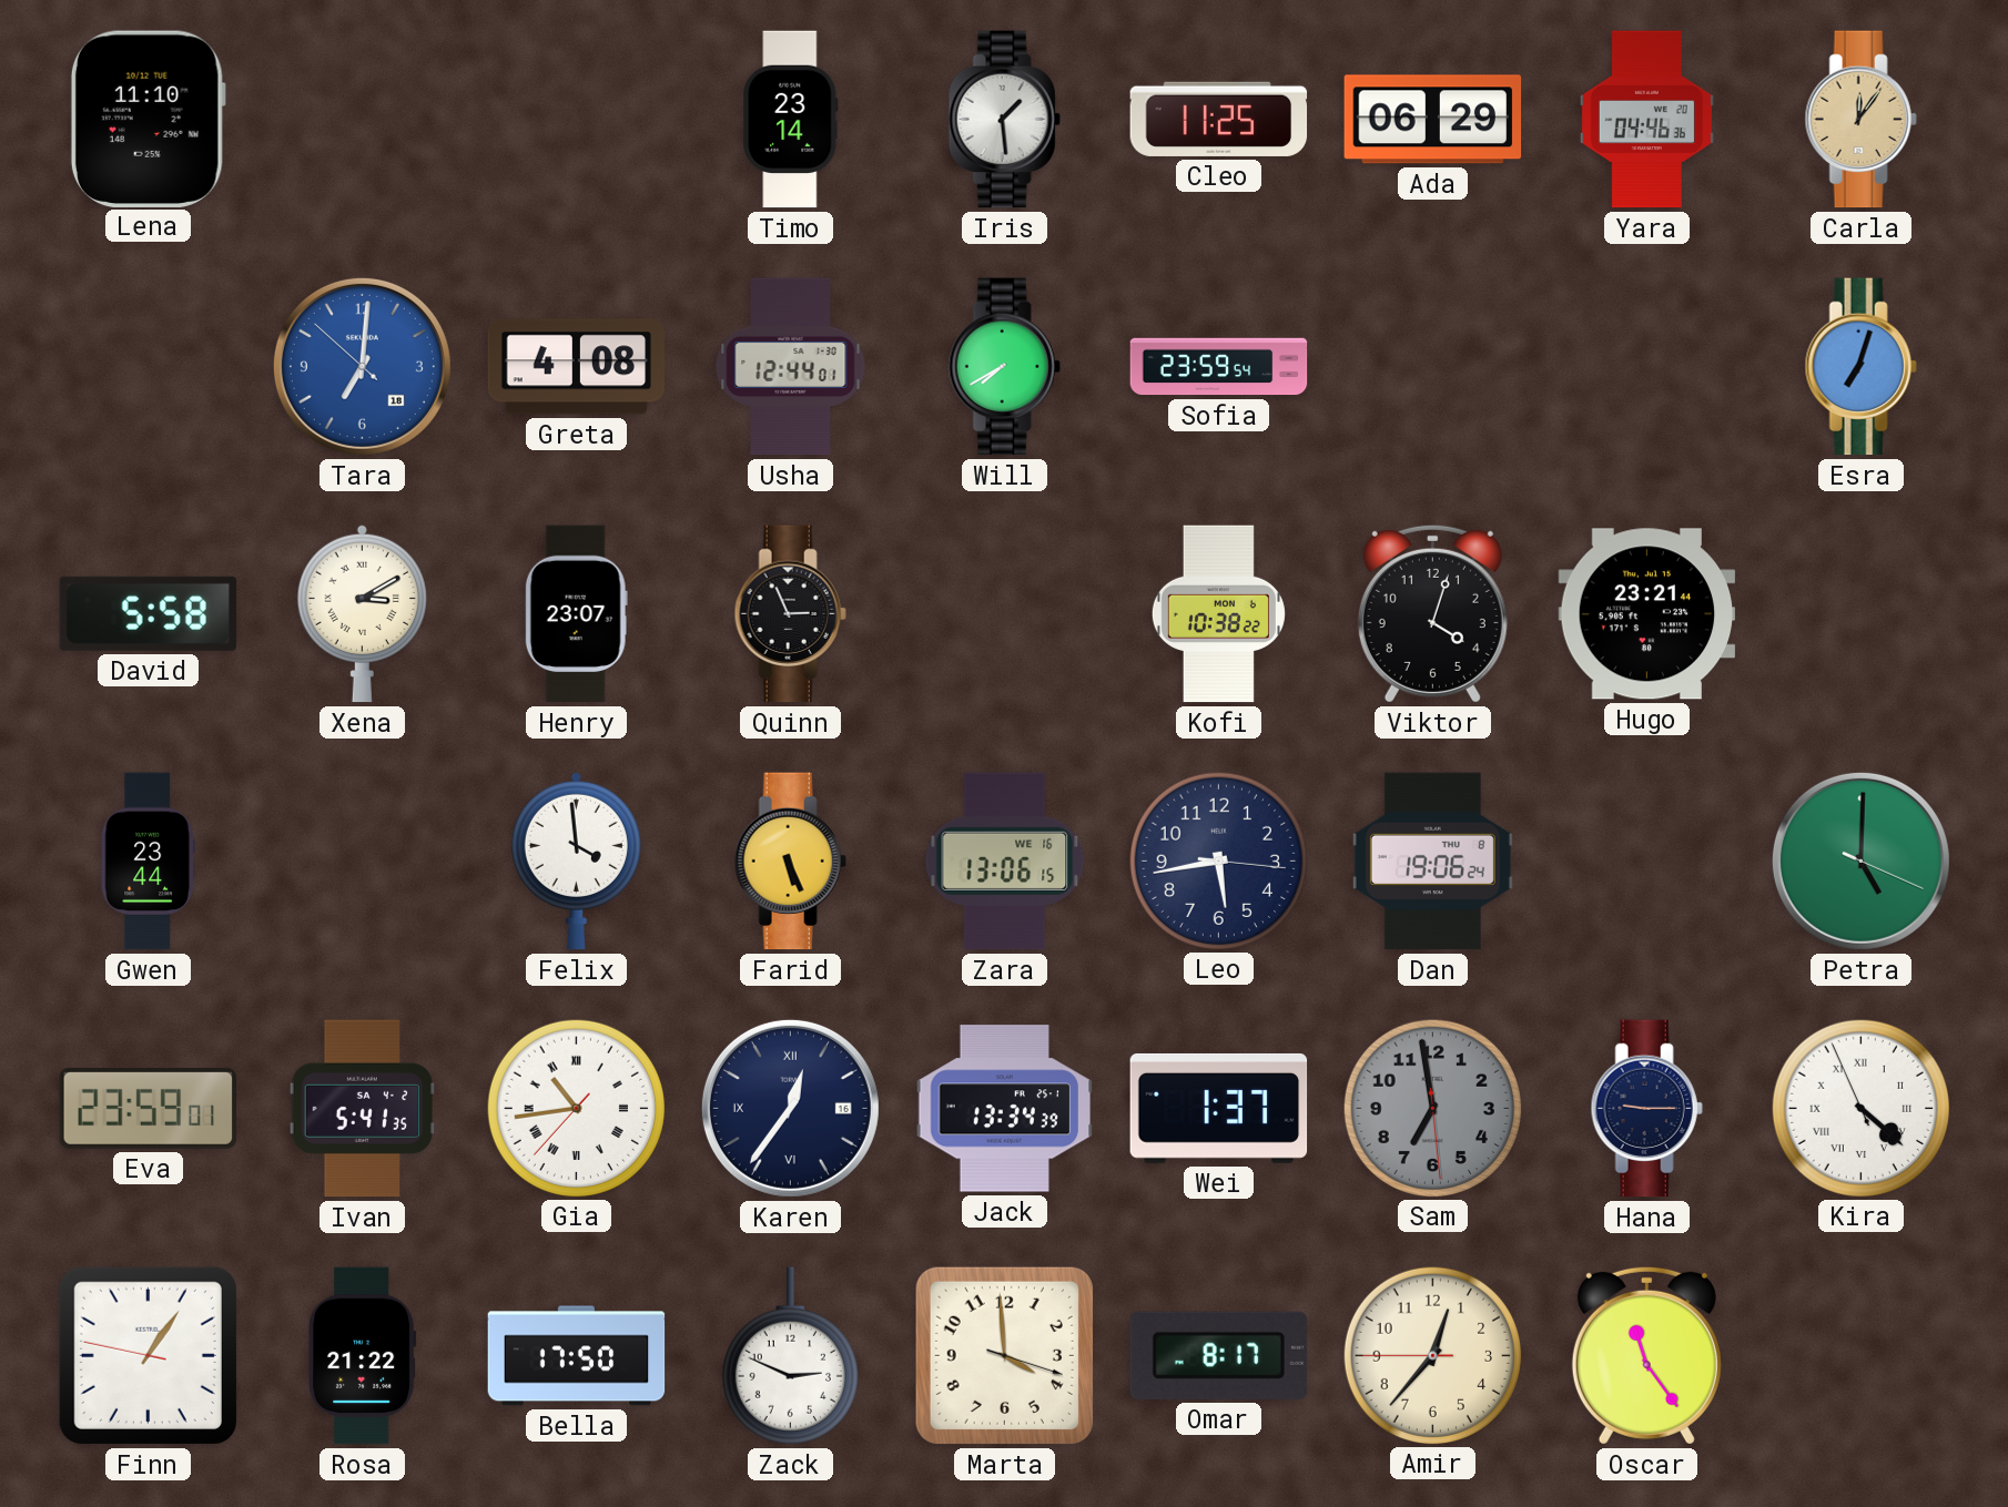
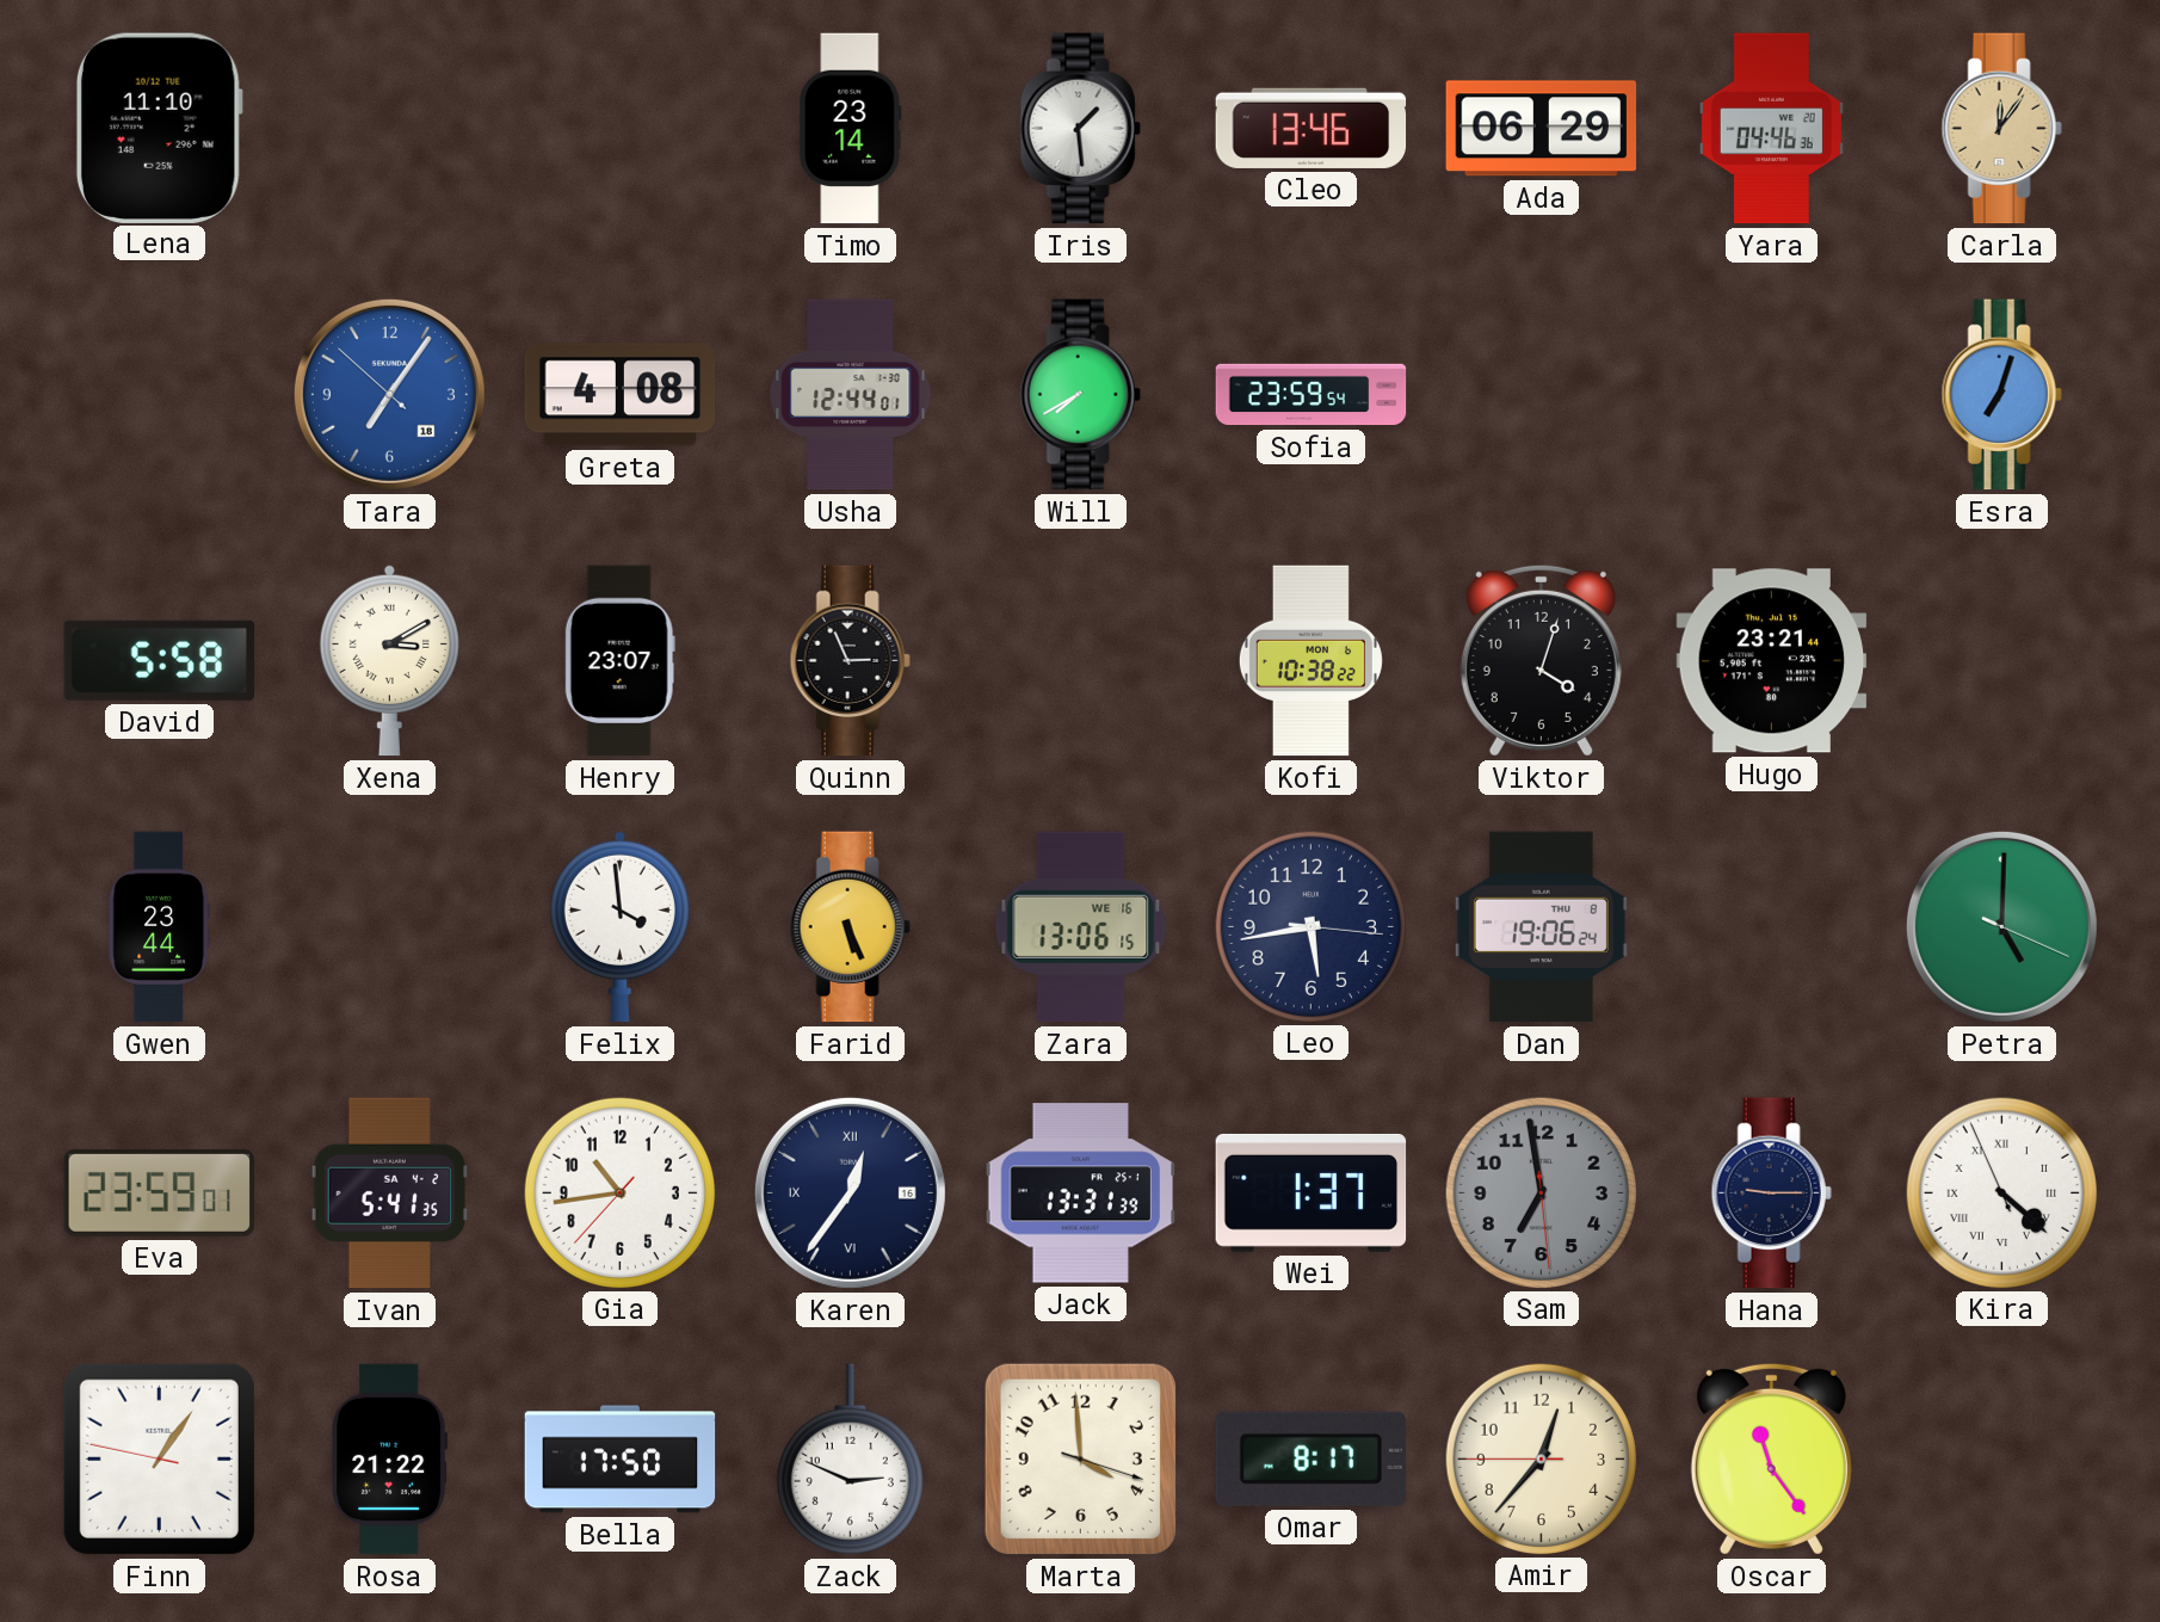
Cleo: 11:25 -> 13:46 (1312, 128)
Tara: 7:00 -> 7:05 (389, 394)
Gia numerals: Roman -> Arabic (619, 1192)
Jack: 13:34 -> 13:31 (1081, 1194)
